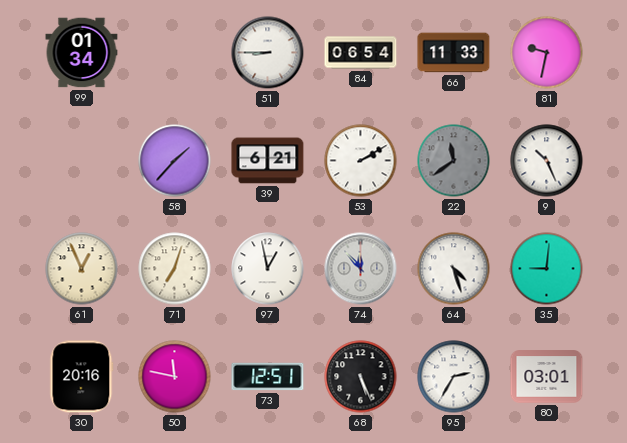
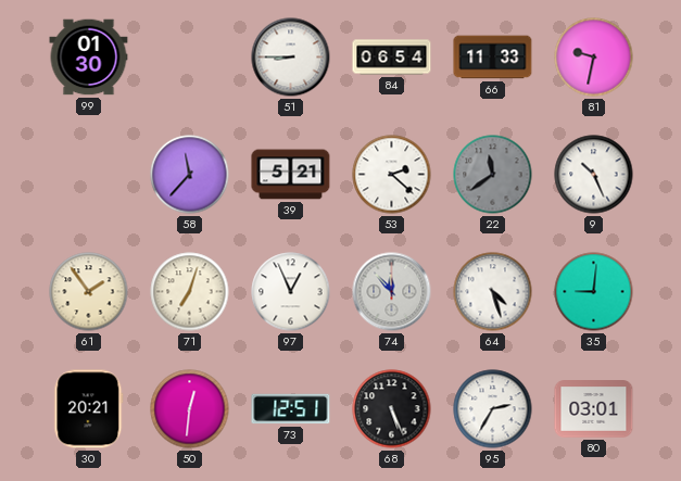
99: 01:34 -> 01:30 (89, 58)
58: 1:37 -> 11:37 (190, 175)
39: 6:21 -> 5:21 (291, 175)
53: 2:10 -> 2:22 (392, 175)
61: 12:56 -> 1:54 (89, 292)
97: 12:58 -> 12:56 (291, 292)
30: 20:16 -> 20:21 (89, 409)
50: 11:47 -> 12:31 (190, 409)
